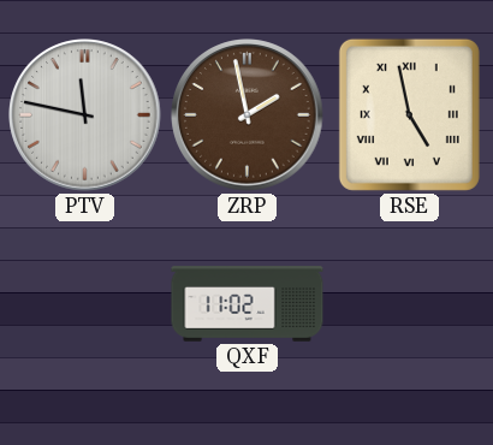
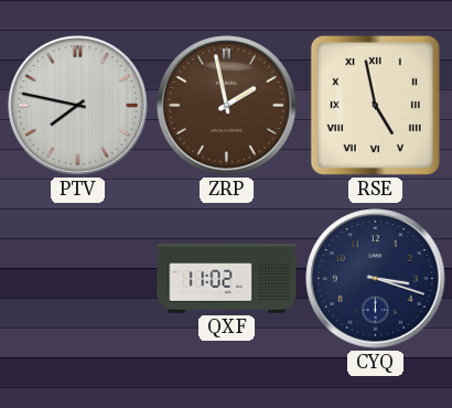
PTV: 11:47 -> 7:47 (78, 106)
CYQ: none -> 3:18 (376, 279)
